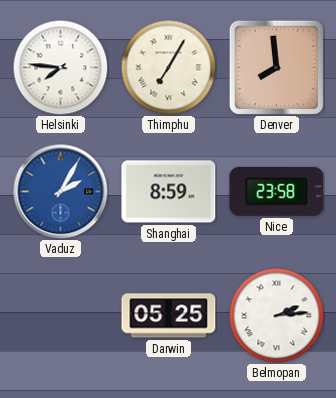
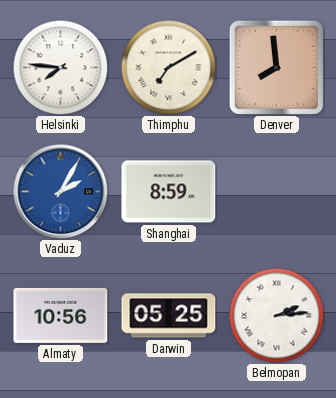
Thimphu: 7:05 -> 7:10 (168, 67)
Nice: 23:58 -> none (277, 191)
Almaty: none -> 10:56 (61, 315)
